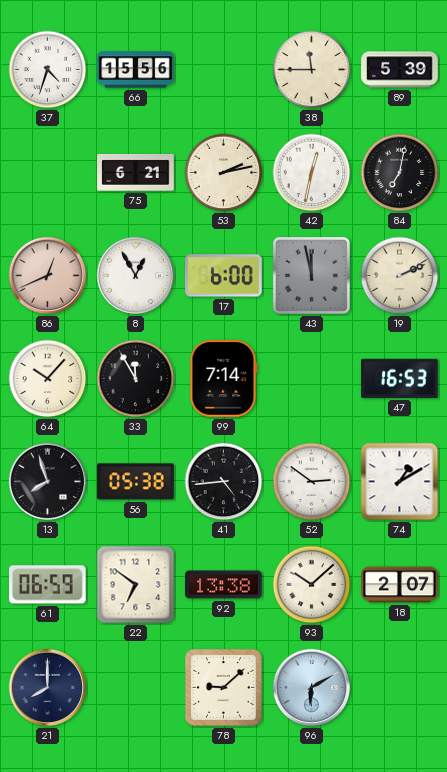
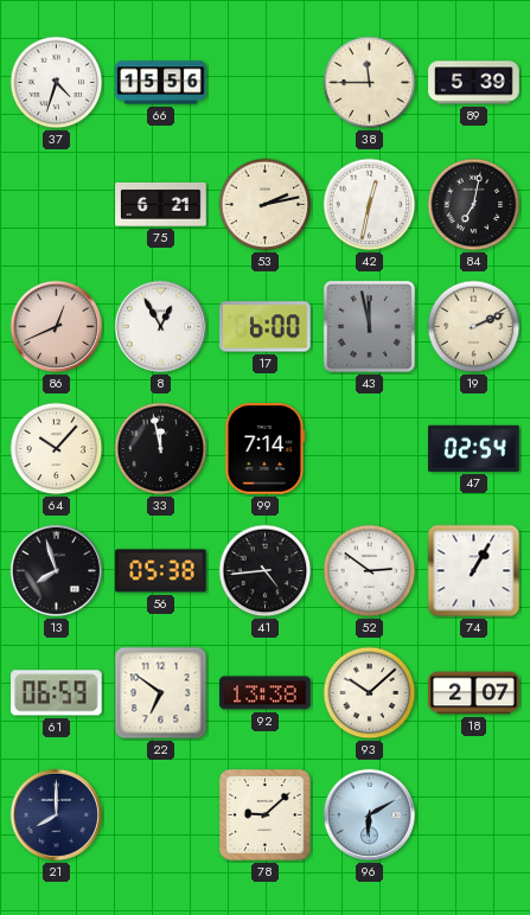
33: 11:55 -> 11:58 (161, 449)
47: 16:53 -> 02:54 (474, 448)
74: 1:10 -> 1:05 (474, 571)
